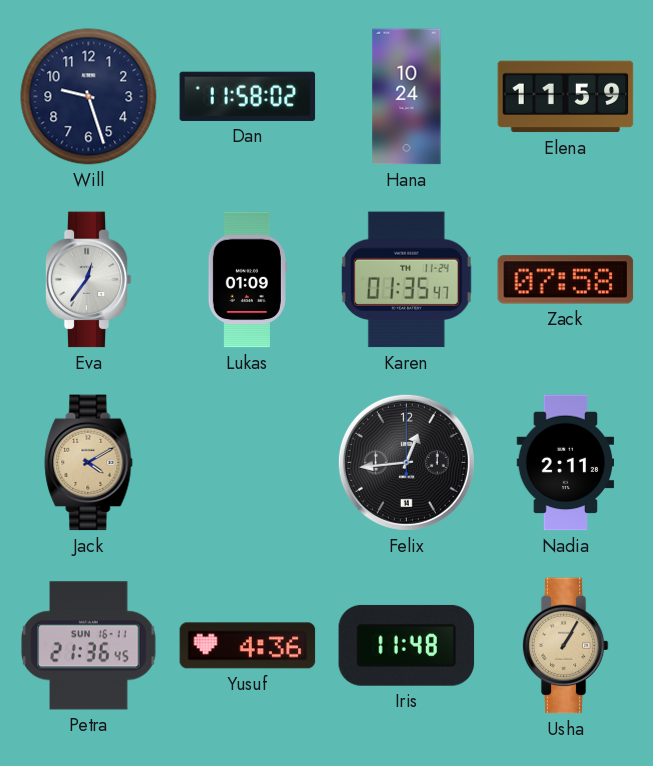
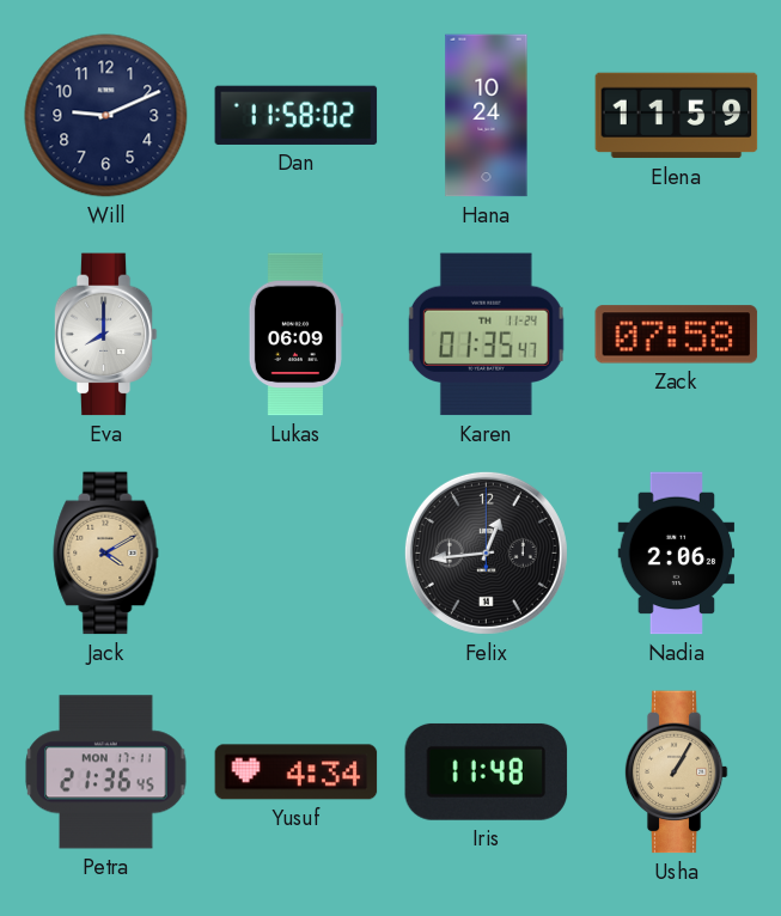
Will: 9:27 -> 9:11 (106, 116)
Eva: 12:36 -> 8:00 (105, 335)
Lukas: 01:09 -> 06:09 (295, 335)
Nadia: 2:11 -> 2:06 (677, 554)
Petra date: SUN 16-11 -> MON 17-11 (106, 773)
Yusuf: 4:36 -> 4:34 (297, 773)
